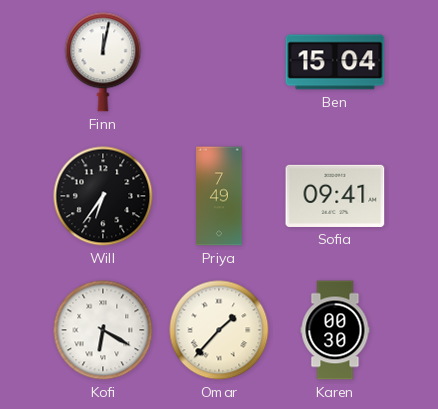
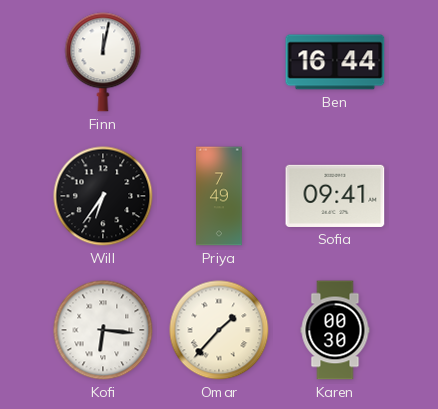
Ben: 15:04 -> 16:44 (335, 62)
Kofi: 6:20 -> 6:16 (103, 330)
